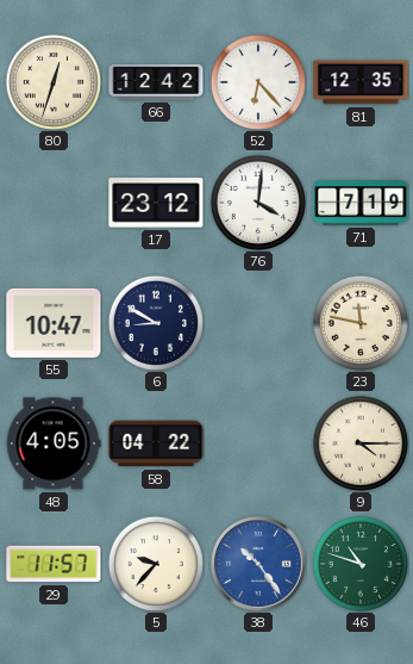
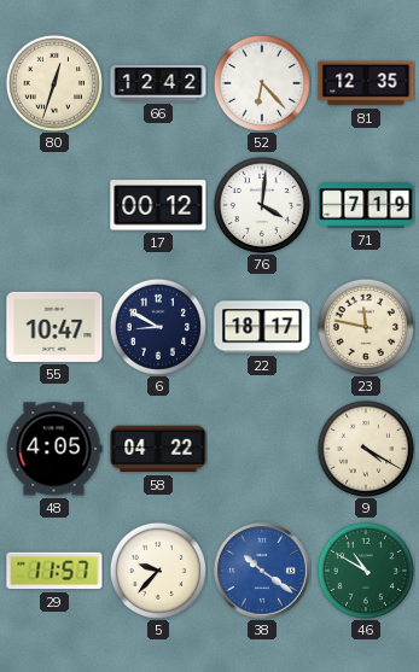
17: 23:12 -> 00:12 (158, 205)
22: none -> 18:17 (262, 327)
9: 4:15 -> 4:20 (366, 449)
38: 10:24 -> 10:21 (262, 571)
46: 10:48 -> 10:50 (366, 571)
